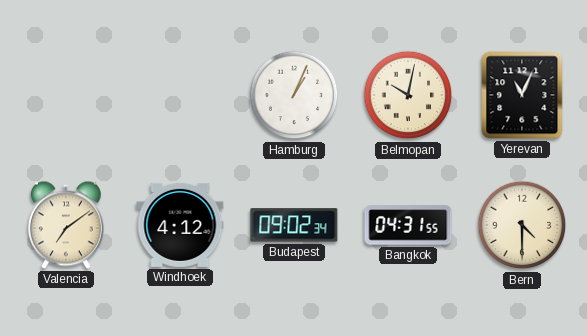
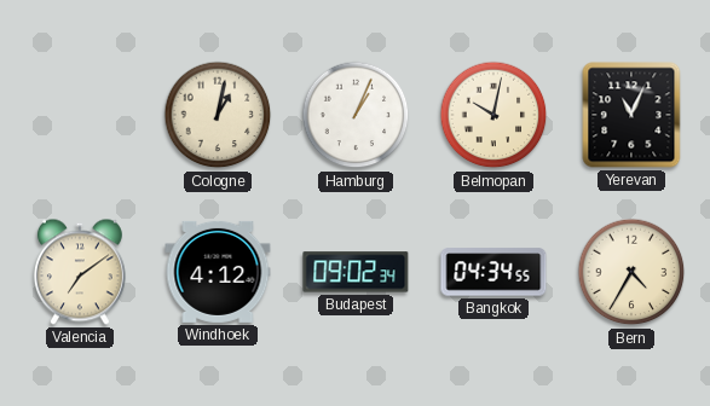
Cologne: none -> 1:02 (218, 115)
Bangkok: 04:31 -> 04:34 (493, 272)
Bern: 4:30 -> 4:35 (631, 272)
